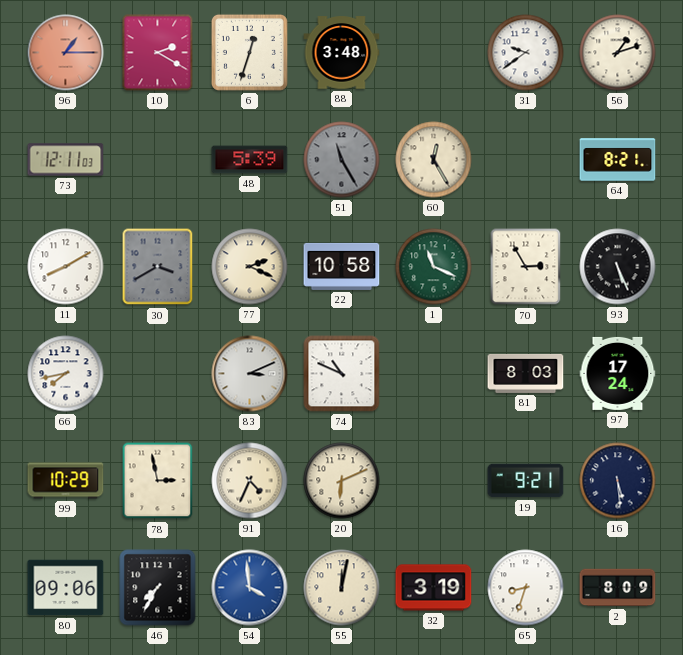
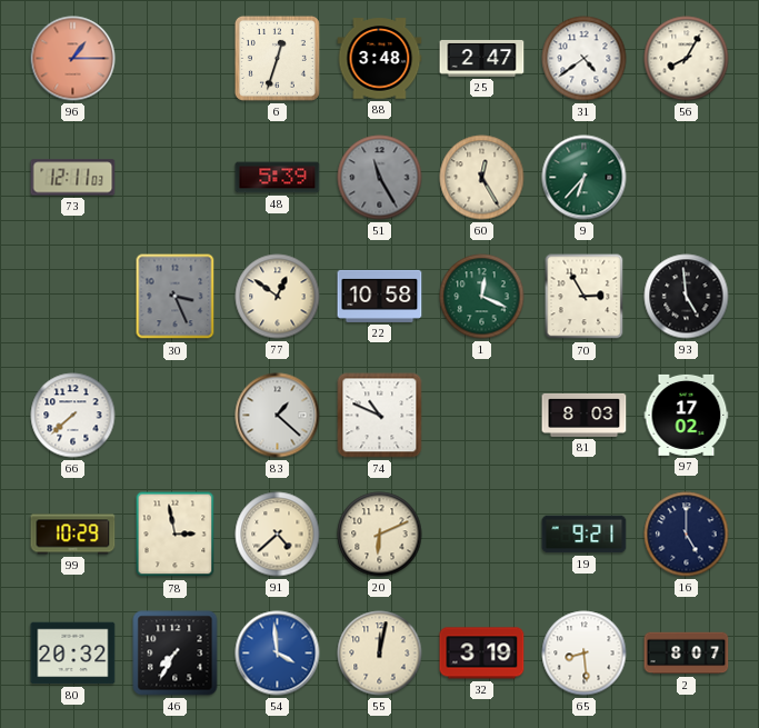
10: 2:20 -> none (158, 53)
25: none -> 2:47 (482, 59)
31: 9:39 -> 4:39 (585, 59)
56: 1:12 -> 8:05 (687, 59)
9: none -> 6:37 (585, 178)
64: 8:21 -> none (618, 160)
11: 8:10 -> none (66, 267)
30: 3:40 -> 3:26 (176, 297)
77: 2:19 -> 12:51 (278, 297)
1: 11:19 -> 12:19 (482, 297)
93: 5:26 -> 4:59 (687, 297)
66: 7:43 -> 7:38 (73, 416)
83: 3:11 -> 1:22 (278, 416)
97: 17:24 -> 17:02 (687, 415)
91: 4:34 -> 4:38 (278, 535)
16: 5:29 -> 5:00 (687, 535)
80: 09:06 -> 20:32 (73, 654)
65: 8:33 -> 8:29 (585, 654)
2: 8:09 -> 8:07 (687, 654)
